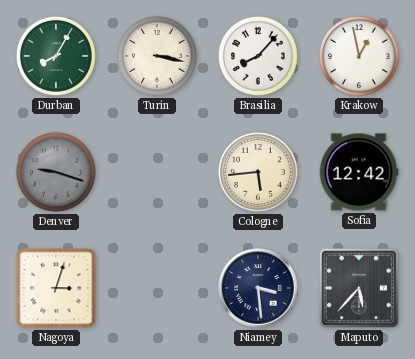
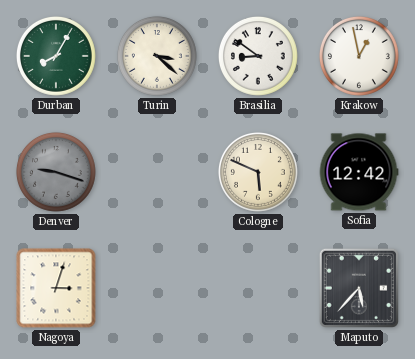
Turin: 3:17 -> 3:22 (157, 56)
Brasilia: 8:07 -> 8:51 (258, 56)
Cologne: 5:44 -> 5:49 (258, 172)
Niamey: 3:29 -> none (258, 288)
